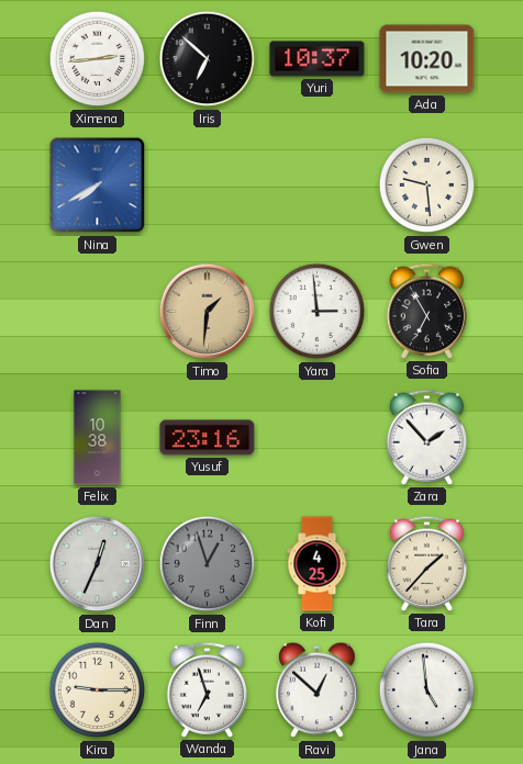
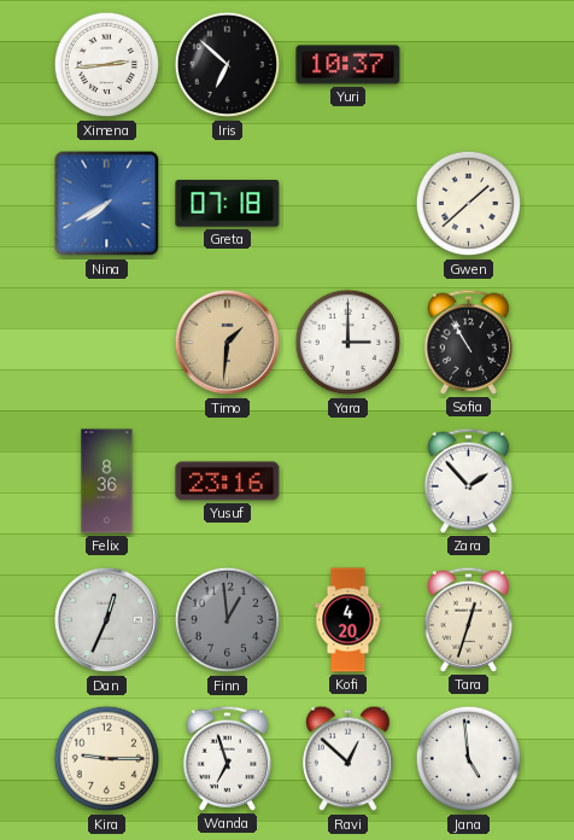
Ada: 10:20 -> none (427, 59)
Greta: none -> 07:18 (228, 204)
Gwen: 9:29 -> 1:38 (469, 204)
Yara: 2:59 -> 3:00 (348, 343)
Sofia: 6:55 -> 10:55 (469, 342)
Felix: 10:38 -> 8:36 (107, 482)
Finn: 12:57 -> 12:59 (228, 620)
Kofi: 4:25 -> 4:20 (348, 620)
Tara: 1:37 -> 12:33 (469, 619)
